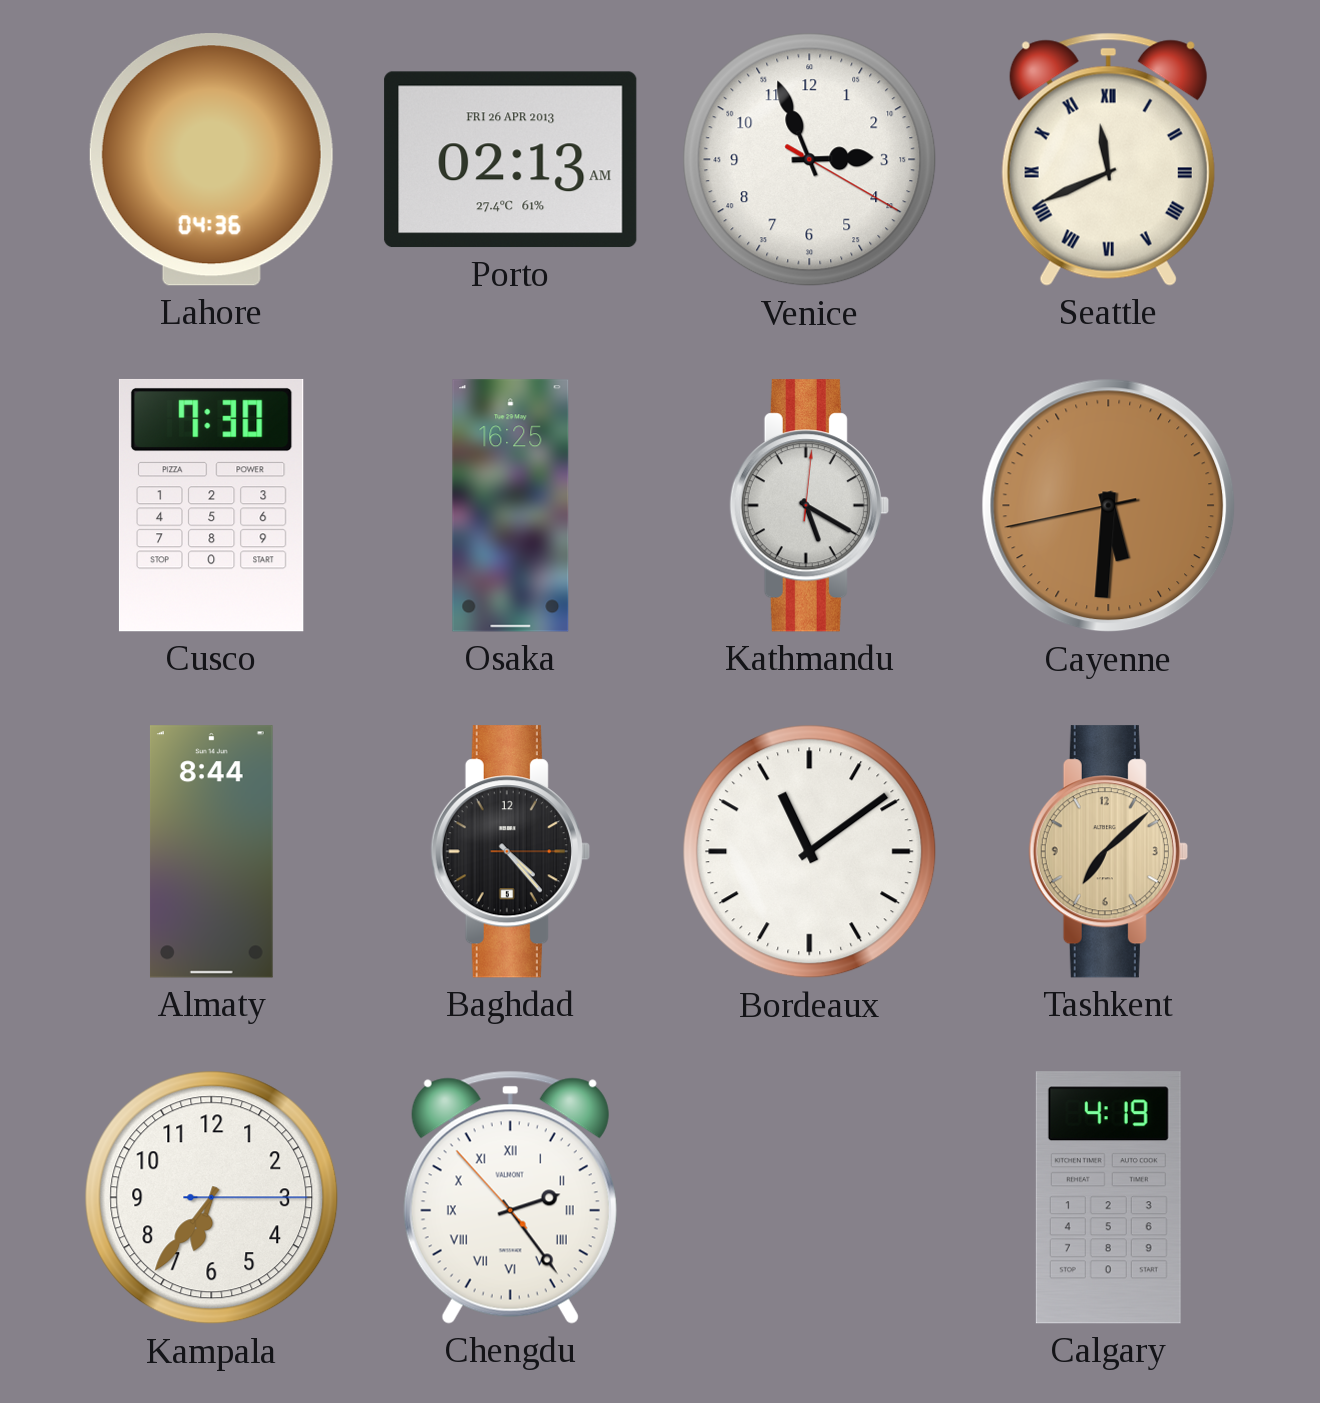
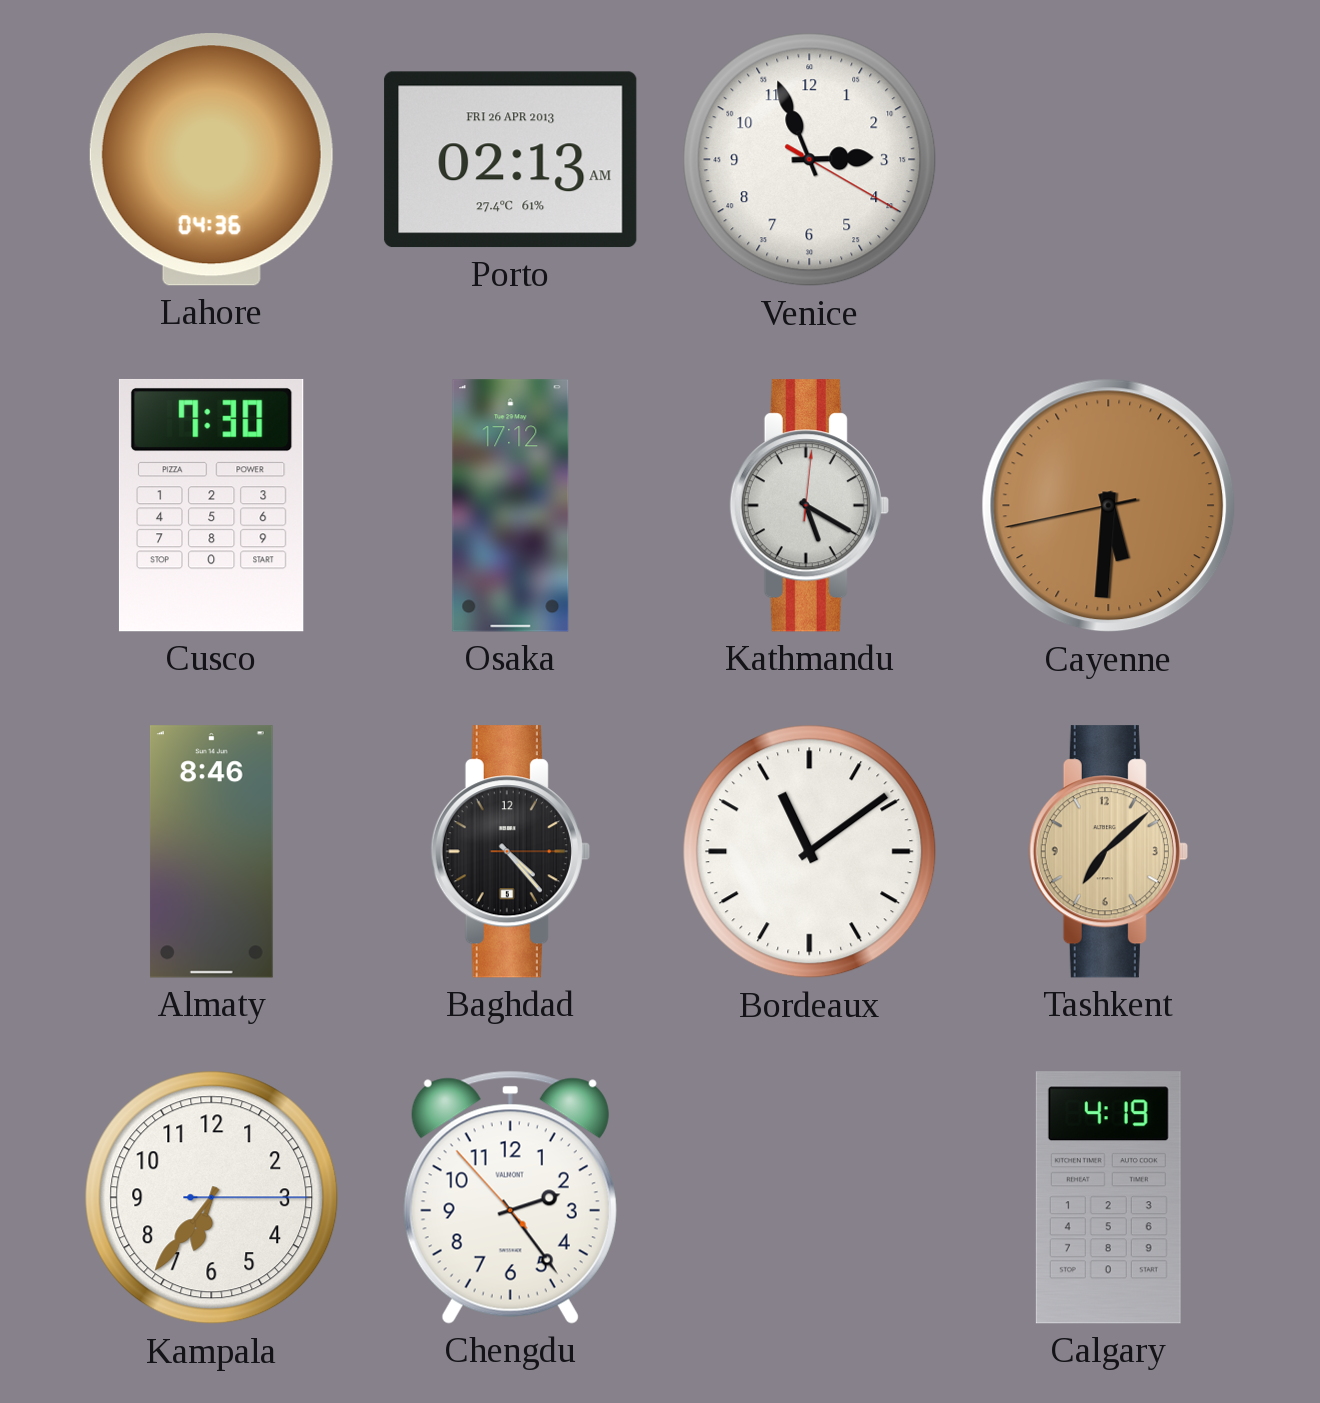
Seattle: 11:41 -> none (1108, 159)
Osaka: 16:25 -> 17:12 (511, 506)
Almaty: 8:44 -> 8:46 (211, 852)
Chengdu numerals: Roman -> Arabic (510, 1197)
